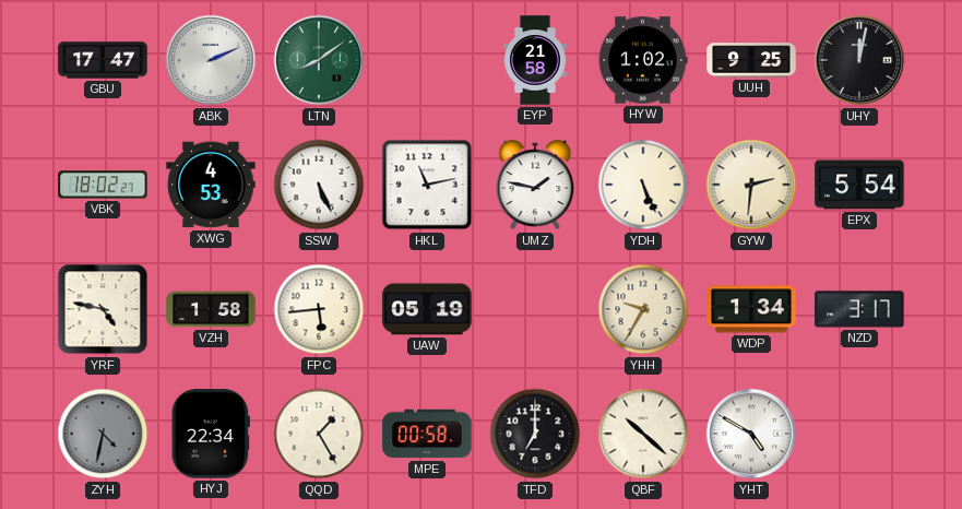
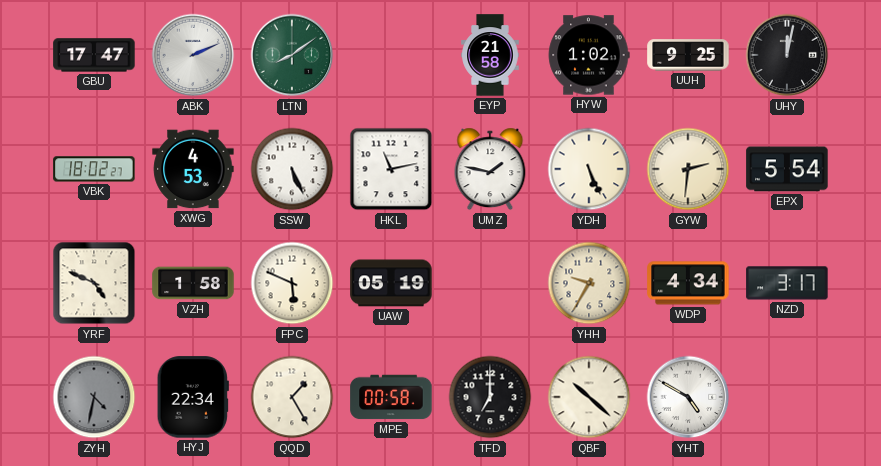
YRF: 4:47 -> 4:49 (94, 283)
FPC: 5:44 -> 5:49 (292, 283)
WDP: 1:34 -> 4:34 (688, 283)
